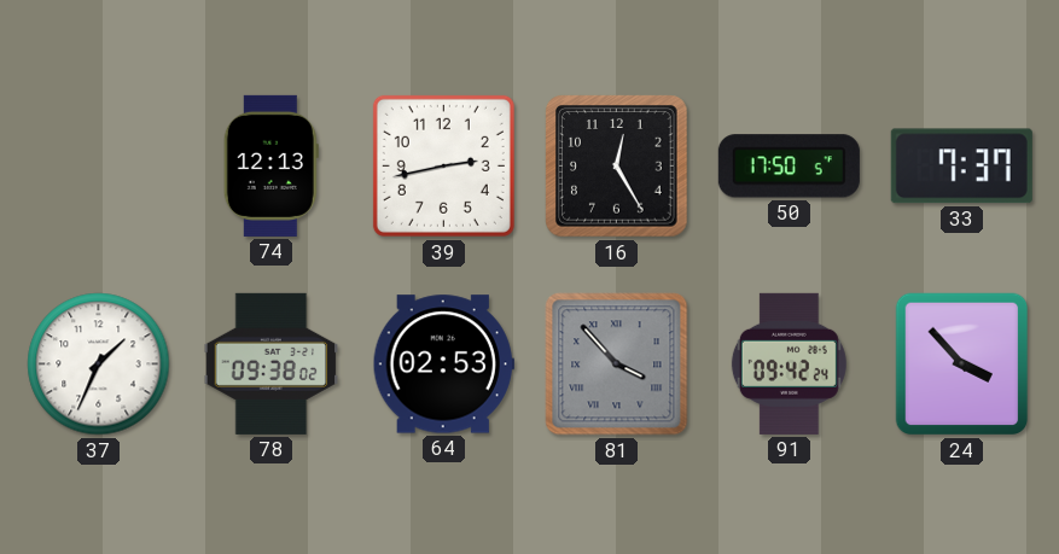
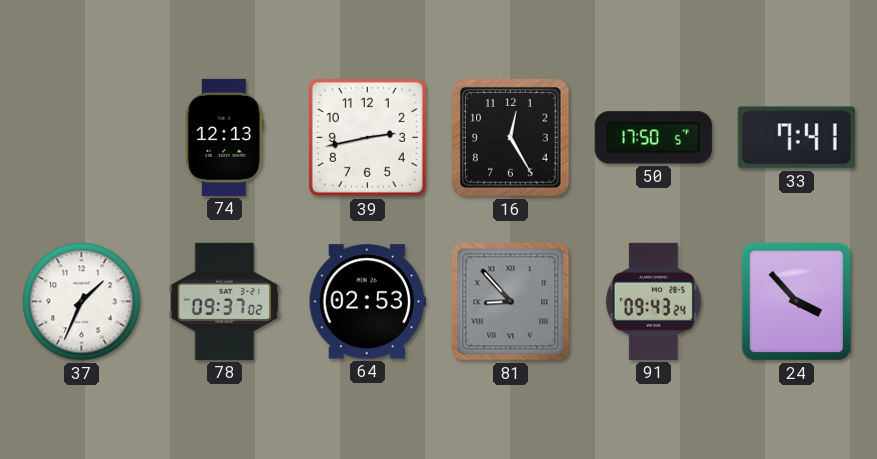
33: 7:37 -> 7:41 (796, 138)
78: 09:38 -> 09:37 (225, 301)
81: 3:53 -> 8:53 (511, 302)
91: 09:42 -> 09:43 (653, 301)
